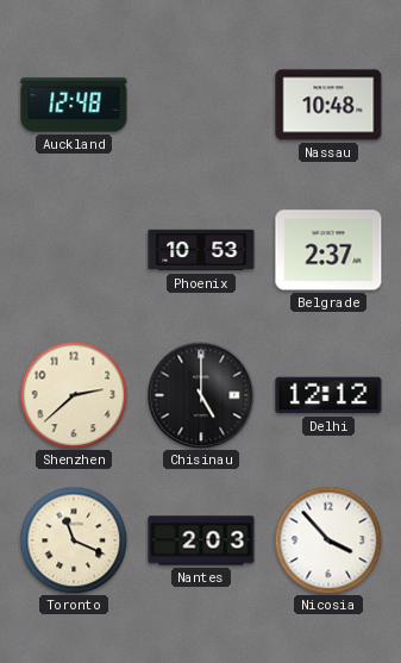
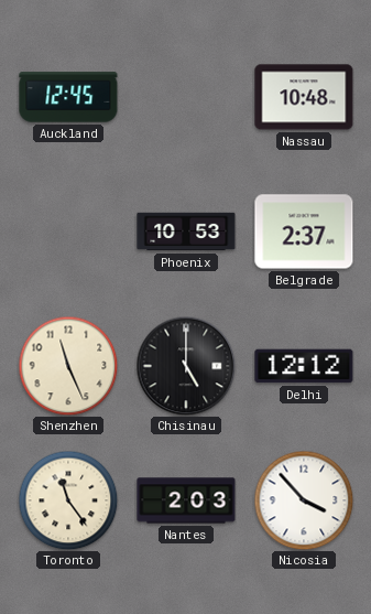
Auckland: 12:48 -> 12:45 (68, 97)
Shenzhen: 2:38 -> 11:26 (68, 366)
Toronto: 11:19 -> 11:24 (68, 500)
